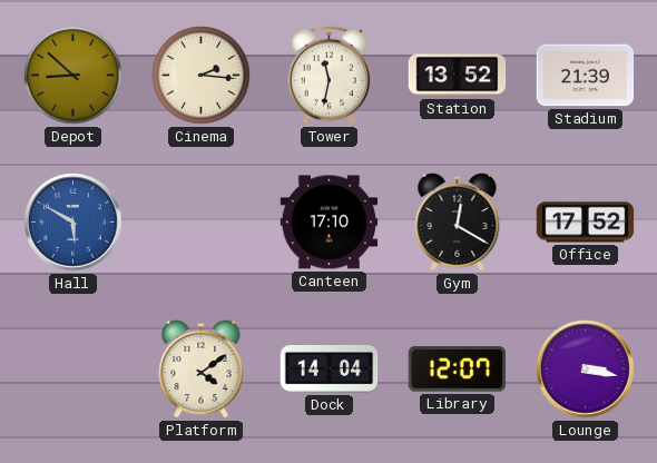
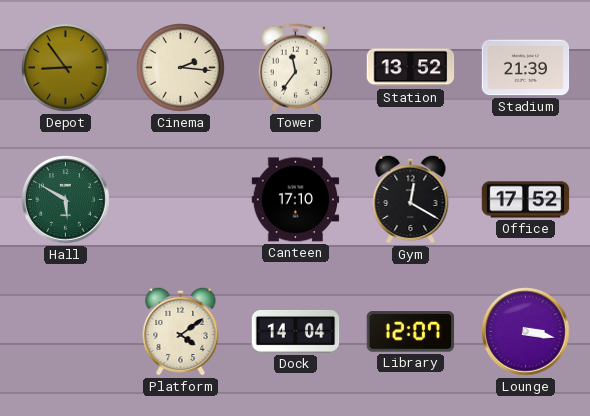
Depot: 8:52 -> 8:54 (66, 68)
Tower: 11:32 -> 11:36 (295, 68)
Hall dial: blue -> green (66, 200)
